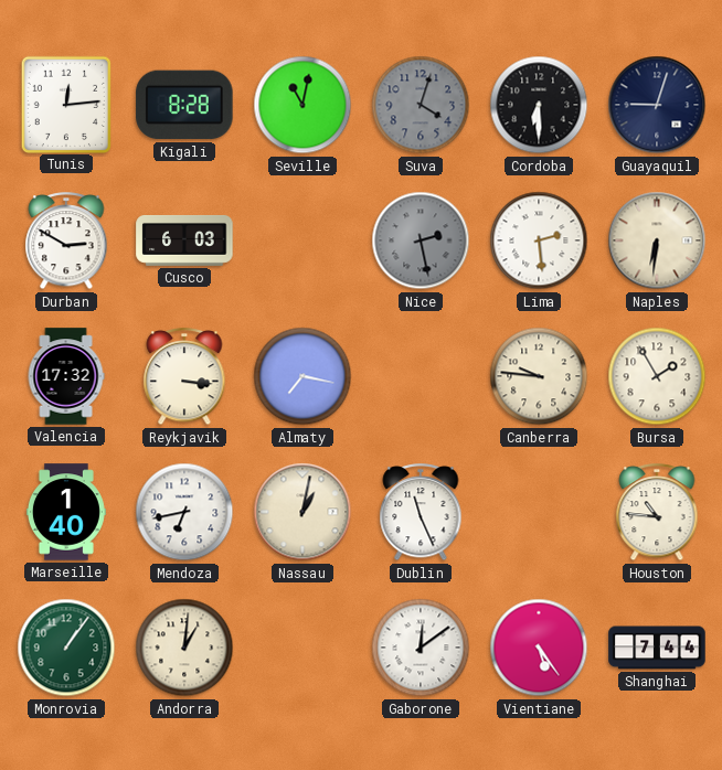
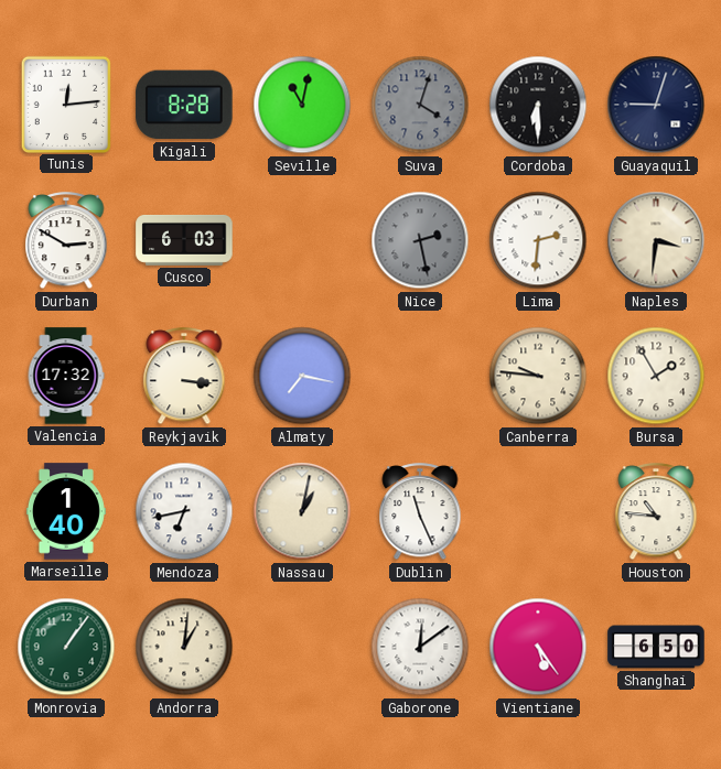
Lima: 2:29 -> 2:31 (538, 240)
Naples: 6:31 -> 3:31 (656, 240)
Shanghai: 7:44 -> 6:50 (656, 647)
